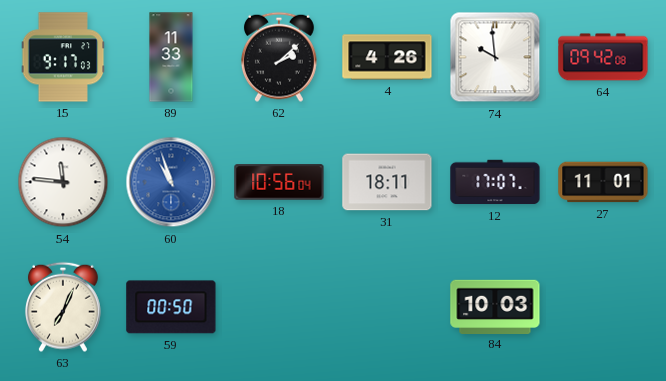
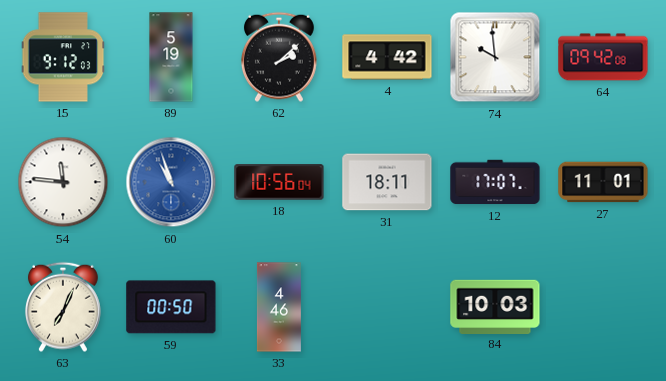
15: 9:17 -> 9:12 (63, 57)
89: 11:33 -> 5:19 (171, 57)
4: 4:26 -> 4:42 (387, 57)
33: none -> 4:46 (279, 307)
